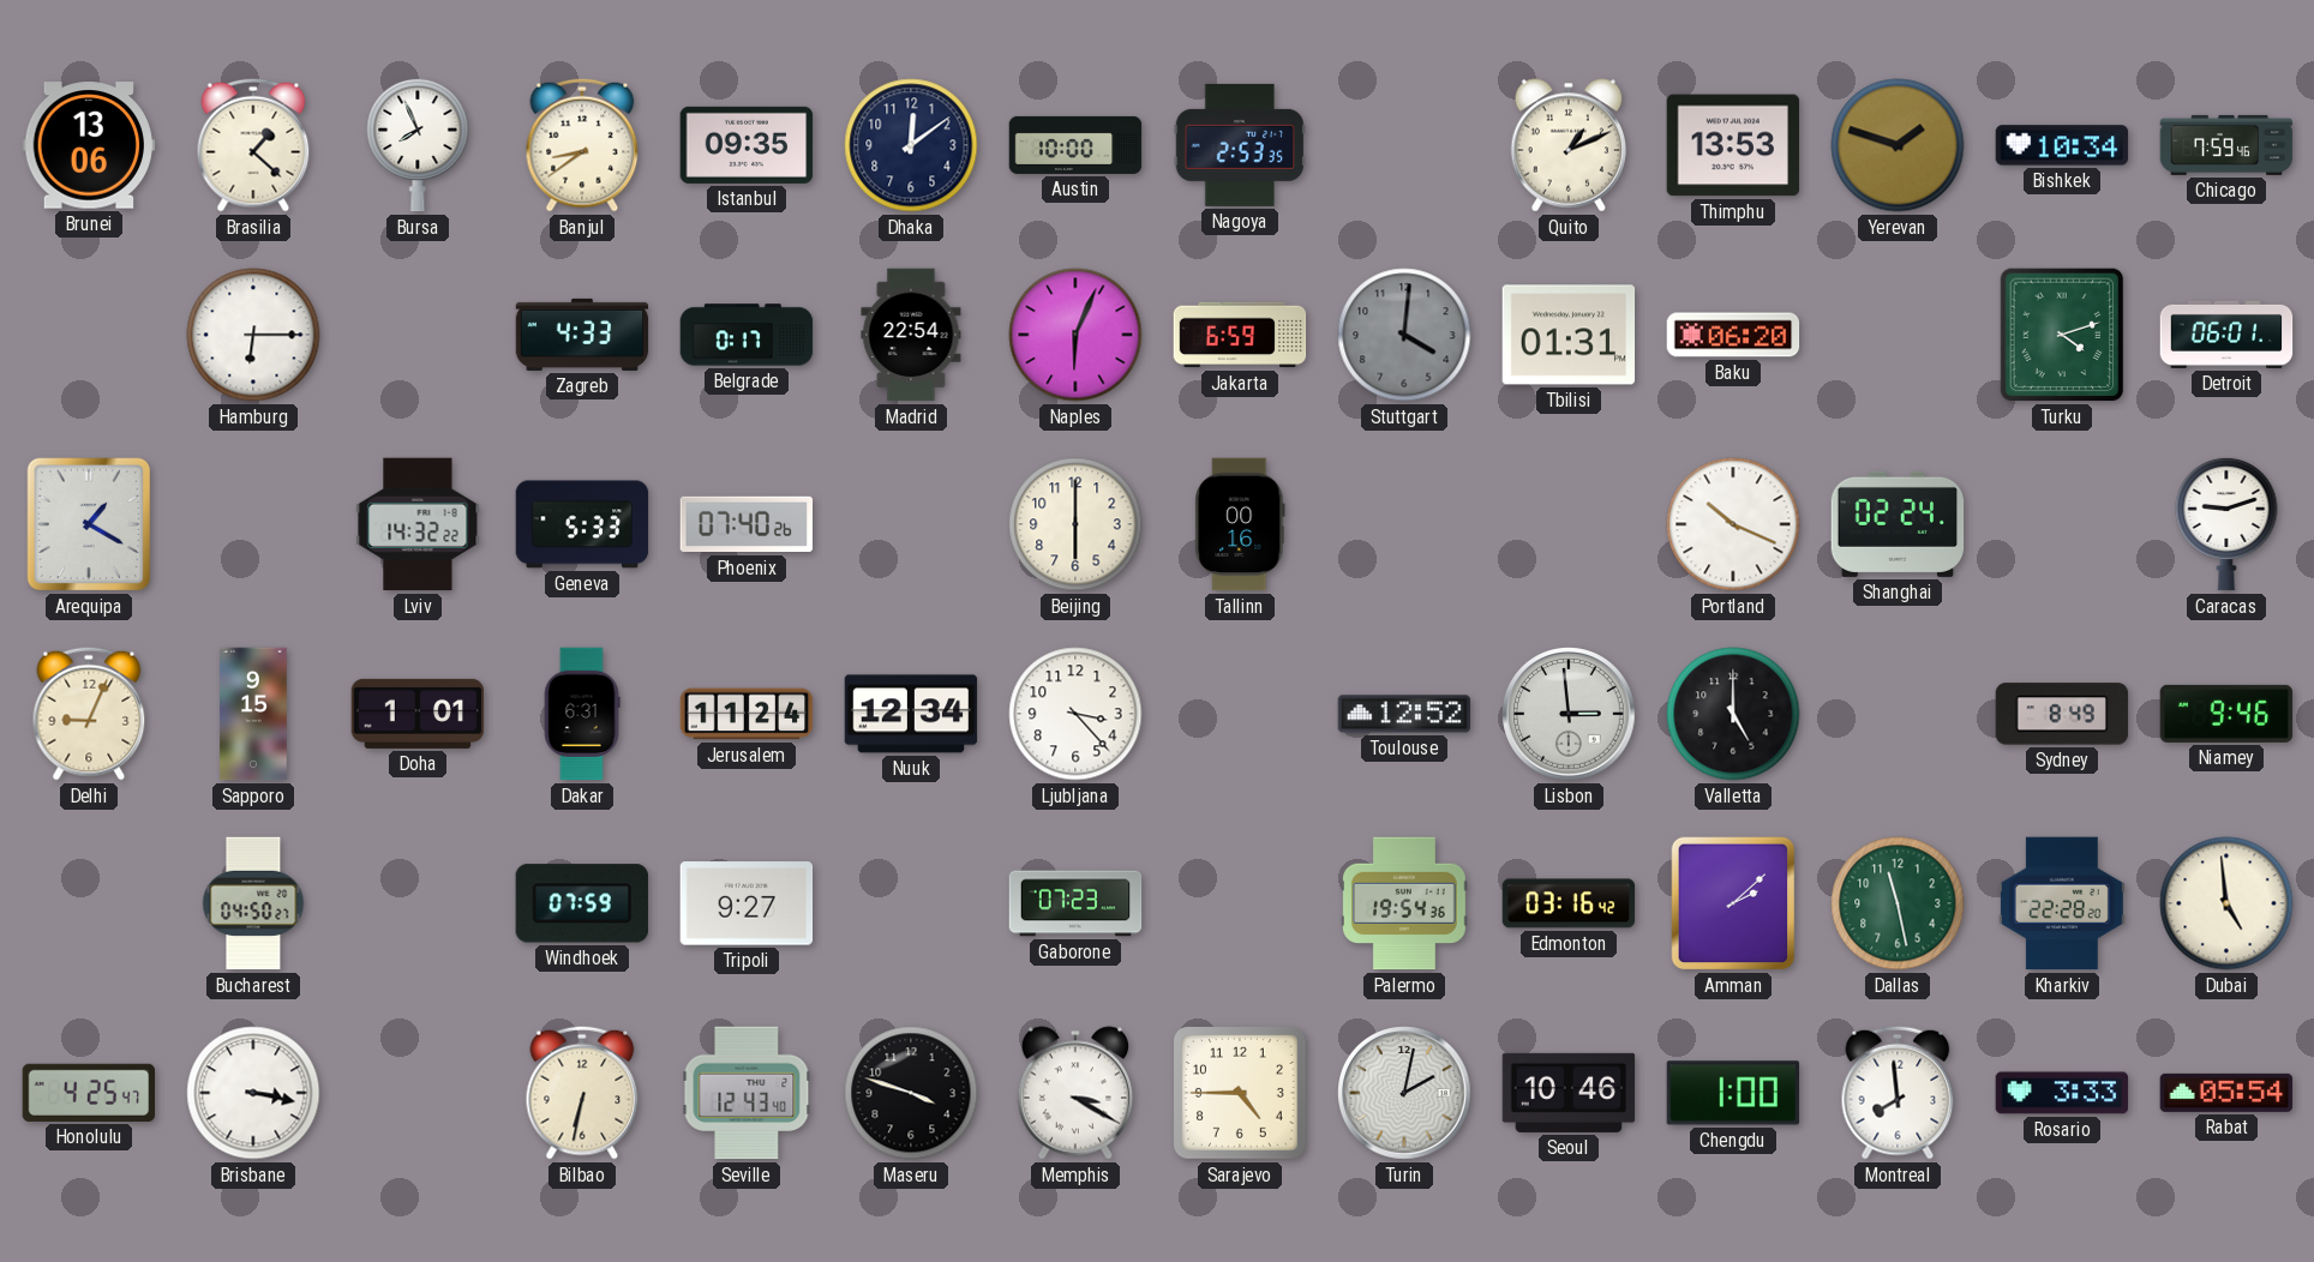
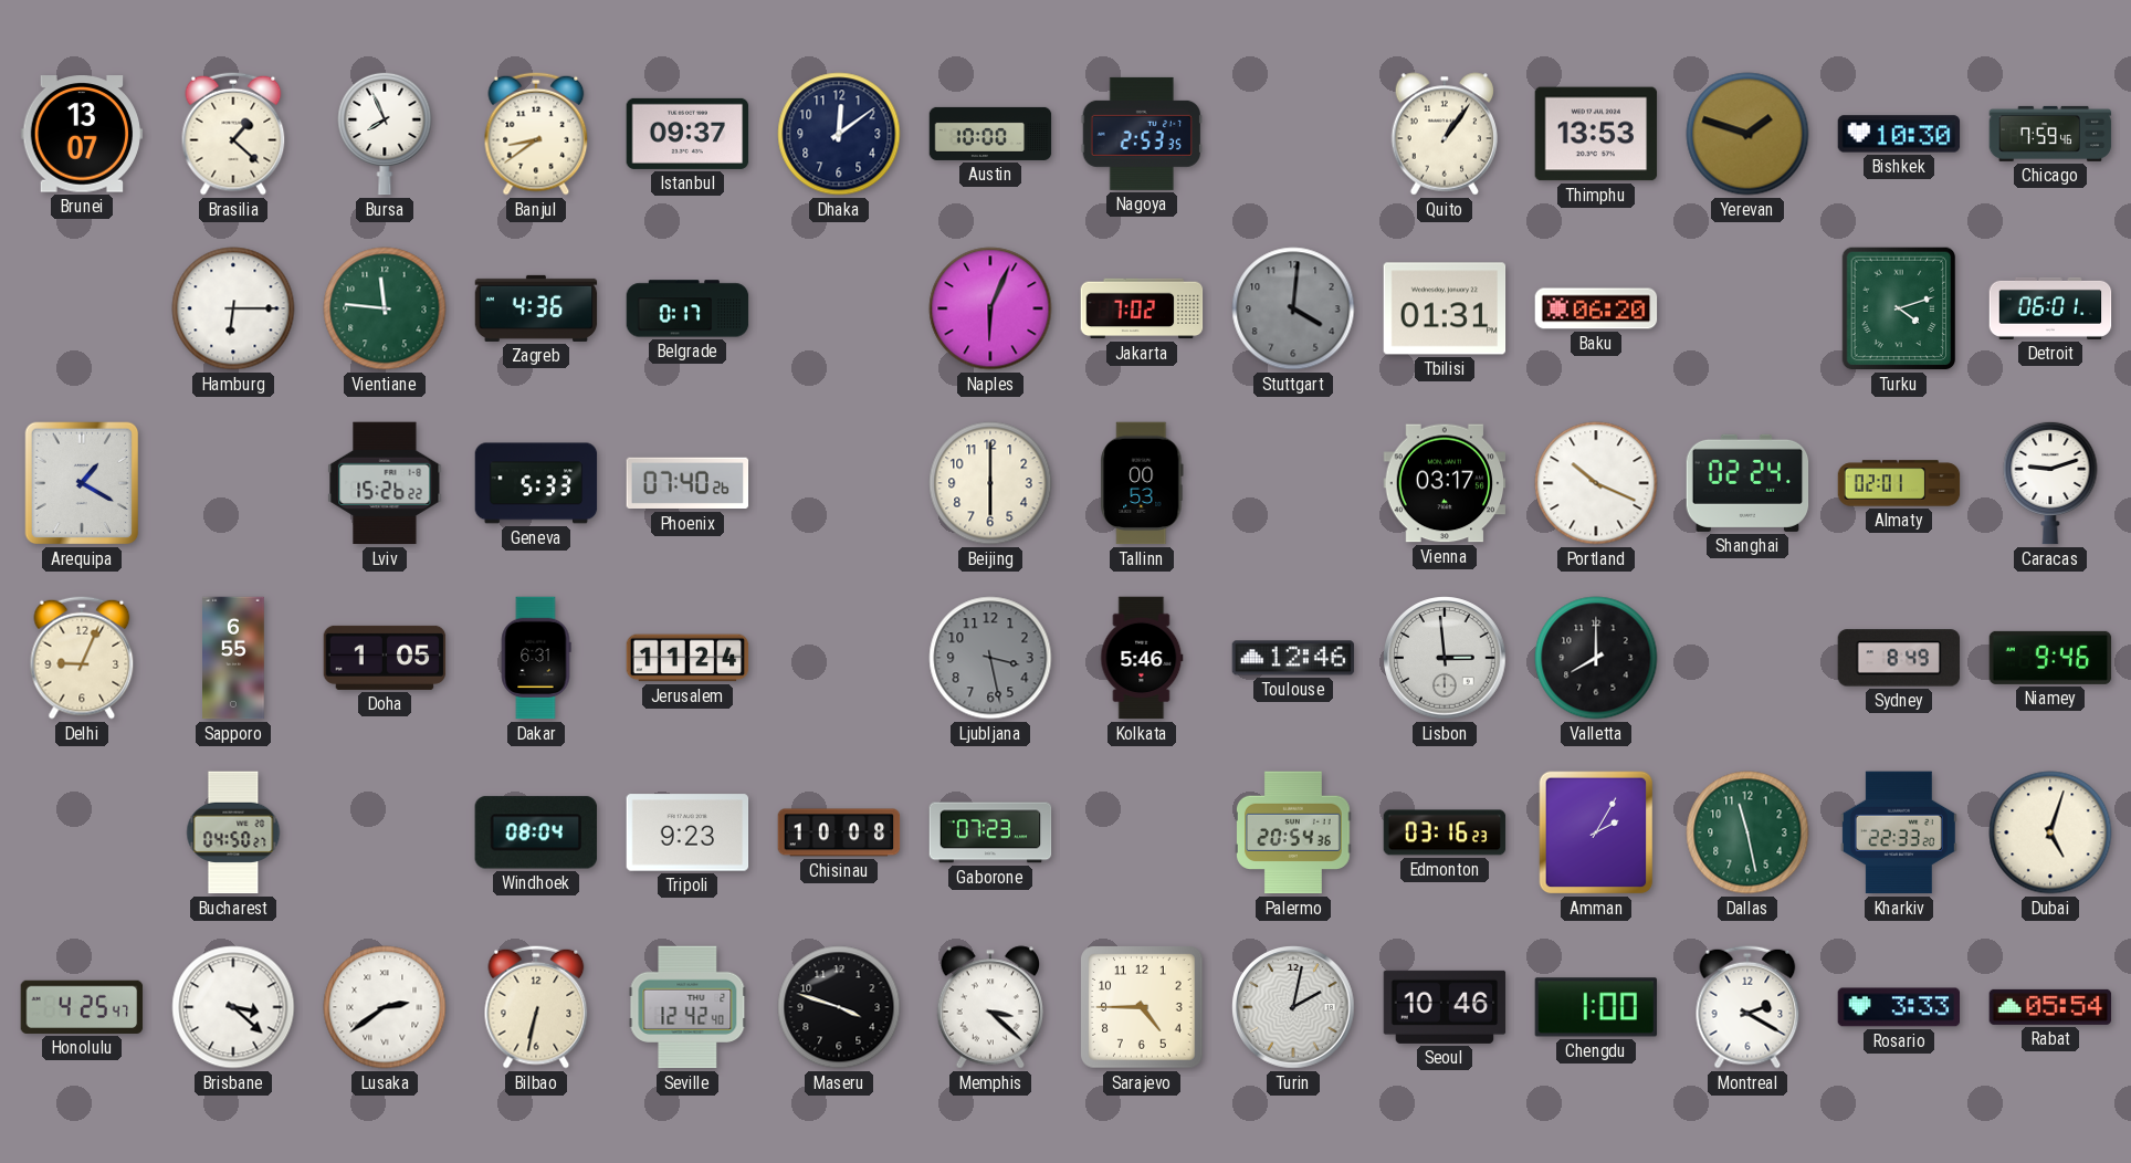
Brunei: 13:06 -> 13:07 (82, 134)
Istanbul: 09:35 -> 09:37 (687, 134)
Quito: 1:11 -> 1:06 (1445, 134)
Bishkek: 10:34 -> 10:30 (1899, 134)
Vientiane: none -> 11:46 (385, 308)
Zagreb: 4:33 -> 4:36 (536, 308)
Madrid: 22:54 -> none (911, 335)
Jakarta: 6:59 -> 7:02 (1142, 308)
Lviv: 14:32 -> 15:26 (385, 483)
Tallinn: 00:16 -> 00:53 (1142, 483)
Vienna: none -> 03:17 (1445, 483)
Almaty: none -> 02:01 (1899, 483)
Sapporo: 9:15 -> 6:55 (233, 658)
Doha: 1:01 -> 1:05 (385, 658)
Nuuk: 12:34 -> none (911, 714)
Ljubljana: 3:23 -> 3:28 (990, 658)
Ljubljana dial: white -> grey (990, 658)
Kolkata: none -> 5:46 (1142, 658)
Toulouse: 12:52 -> 12:46 (1293, 658)
Valletta: 5:00 -> 8:00 (1596, 658)
Windhoek: 07:59 -> 08:04 (536, 832)
Tripoli: 9:27 -> 9:23 (687, 832)
Chisinau: none -> 10:08 (839, 832)
Palermo: 19:54 -> 20:54 (1294, 832)
Edmonton: 03:16:42 -> 03:16:23 (1445, 832)
Amman: 2:08 -> 2:05 (1596, 832)
Kharkiv: 22:28 -> 22:33 (1899, 832)
Dubai: 4:59 -> 5:03 (2050, 832)
Brisbane: 3:17 -> 3:22 (233, 1007)
Lusaka: none -> 2:39 (385, 1007)
Seville: 12:43 -> 12:42 (687, 1007)
Memphis: 3:20 -> 3:22 (990, 1007)
Montreal: 7:59 -> 2:20 (1747, 1007)
